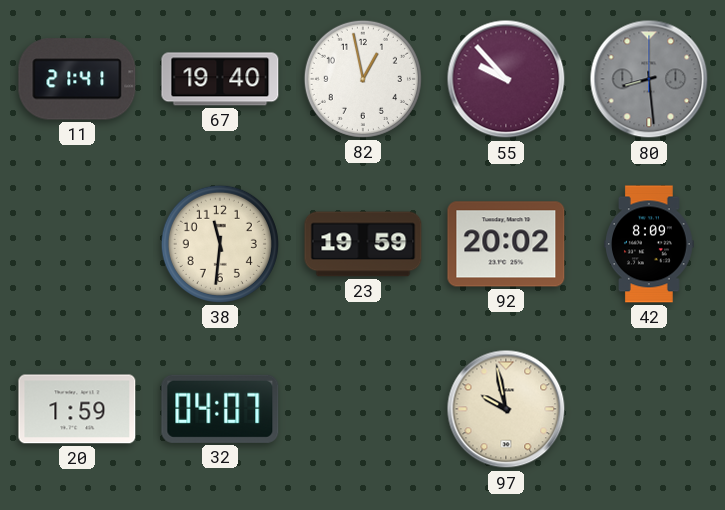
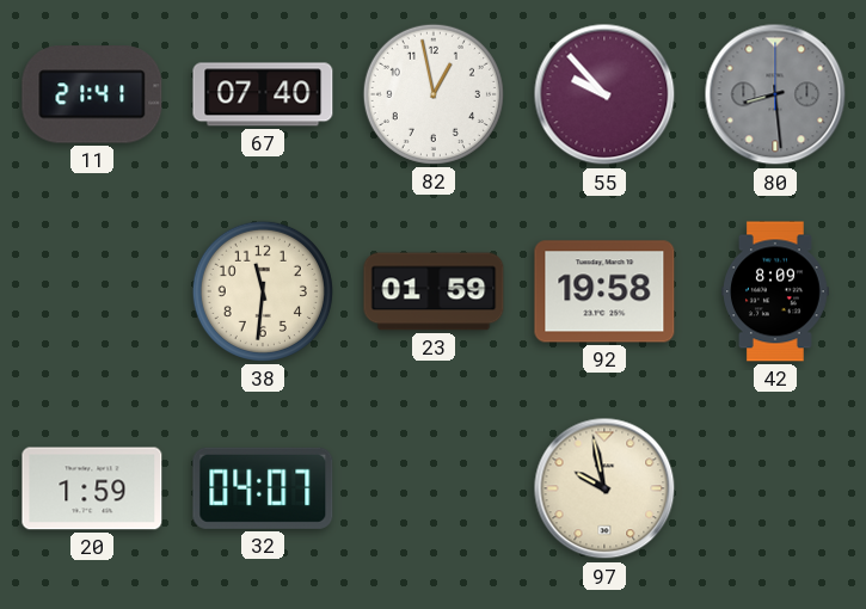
67: 19:40 -> 07:40 (263, 94)
23: 19:59 -> 01:59 (434, 291)
92: 20:02 -> 19:58 (604, 291)
